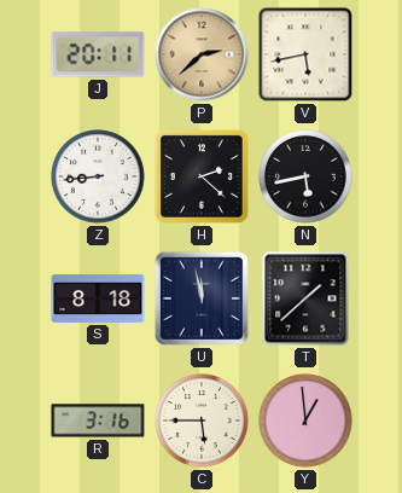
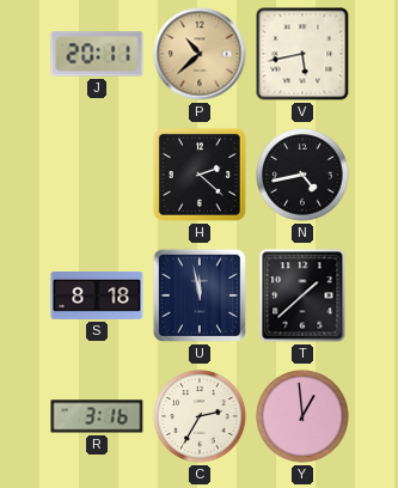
P: 2:38 -> 10:38 (200, 54)
Z: 8:44 -> none (98, 176)
N: 5:43 -> 4:43 (302, 175)
C: 5:45 -> 2:35 (200, 416)
